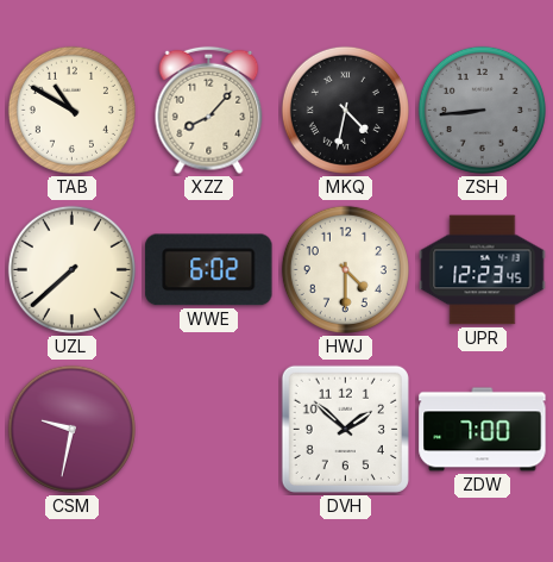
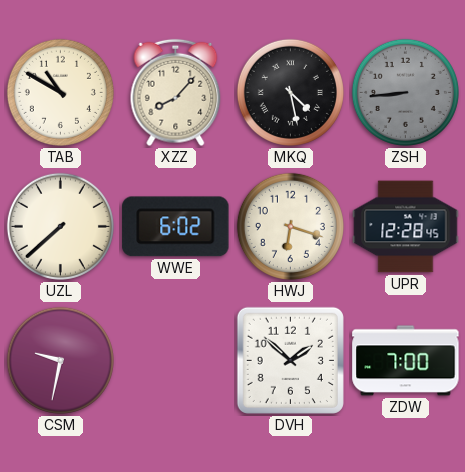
MKQ: 4:32 -> 4:28 (290, 92)
HWJ: 4:30 -> 6:18 (290, 226)
UPR: 12:23 -> 12:28 (406, 227)
